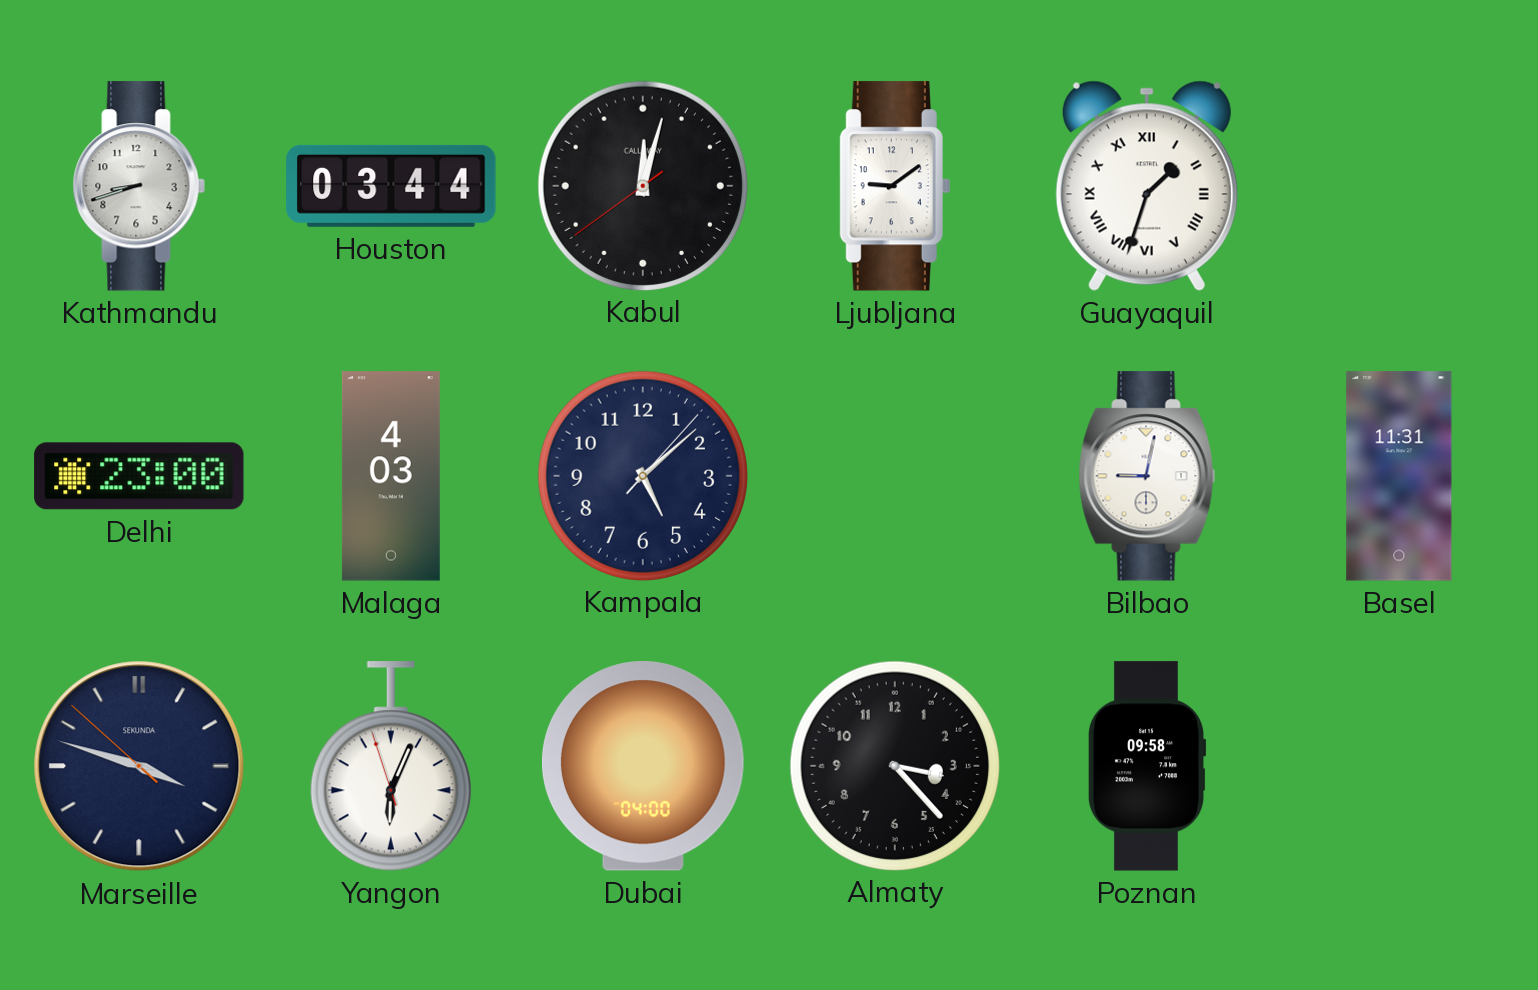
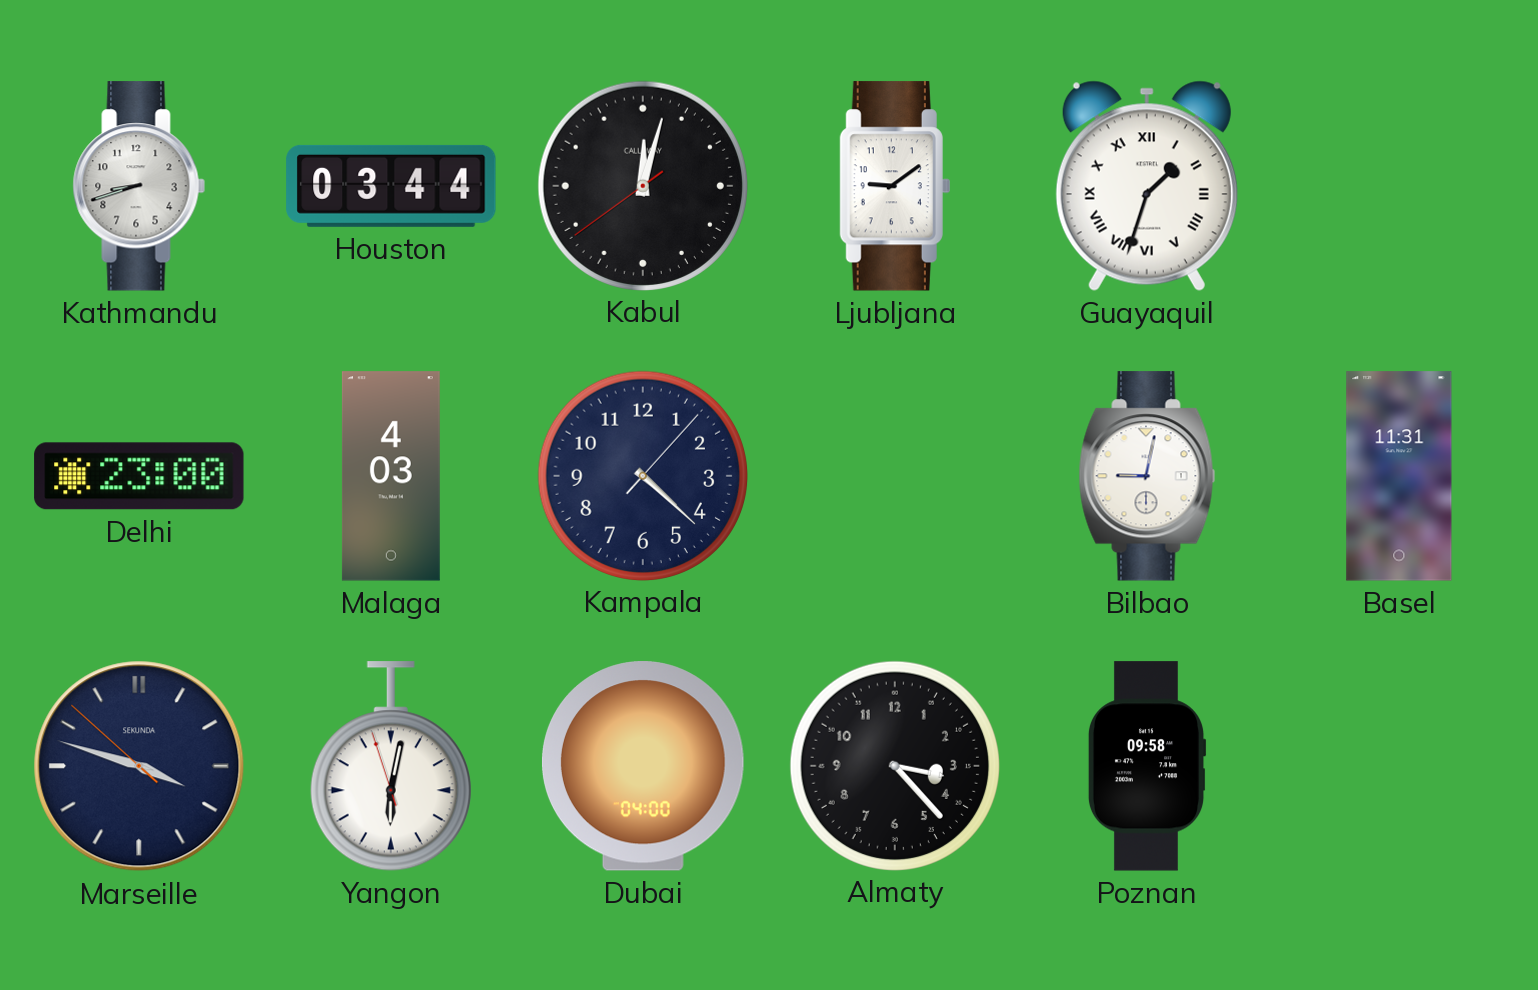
Kampala: 5:08 -> 4:22 (642, 475)
Yangon: 6:03 -> 6:01 (391, 766)
